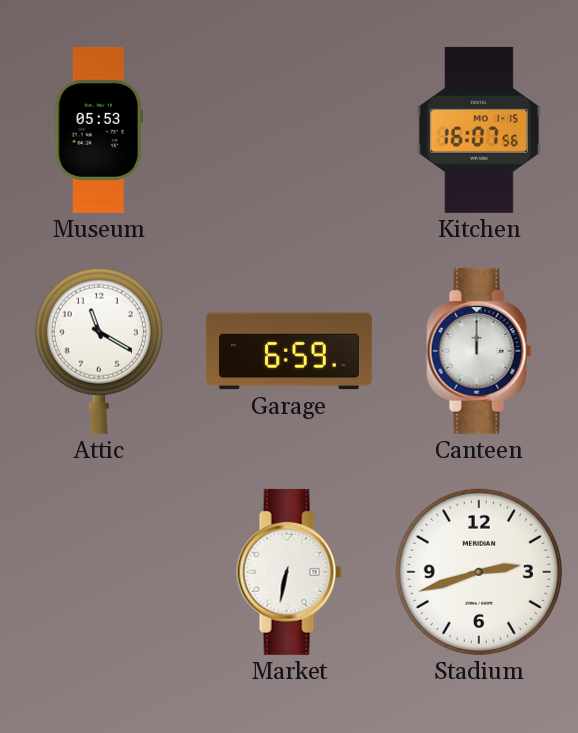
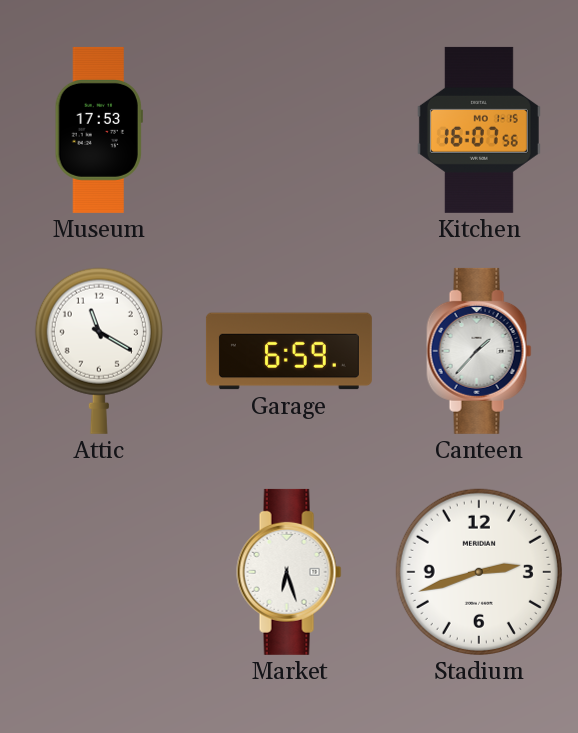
Museum: 05:53 -> 17:53 (99, 130)
Canteen: 12:00 -> 1:37 (479, 351)
Market: 6:32 -> 6:27 (289, 572)
